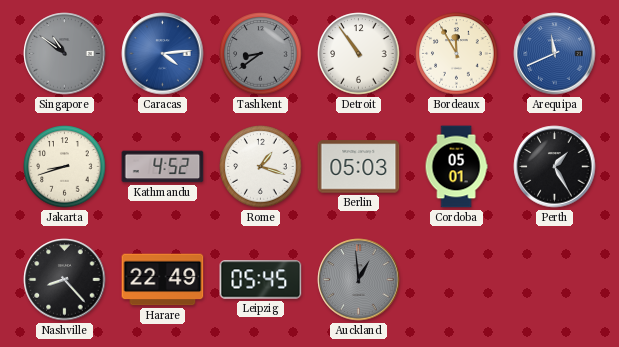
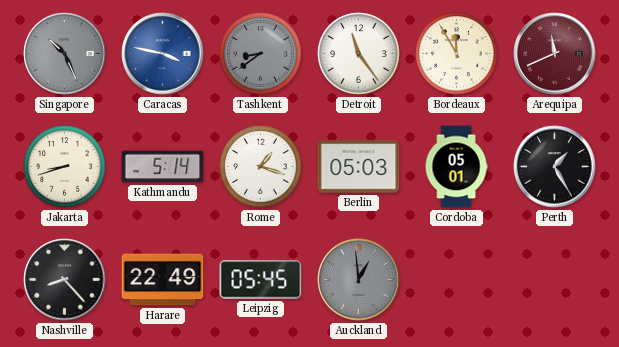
Singapore: 10:51 -> 10:26 (65, 54)
Caracas: 4:14 -> 3:47 (163, 54)
Detroit: 10:54 -> 11:24 (359, 54)
Arequipa dial: blue -> burgundy (555, 54)
Kathmandu: 4:52 -> 5:14 (163, 167)
